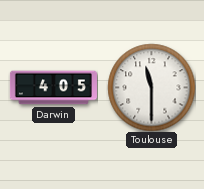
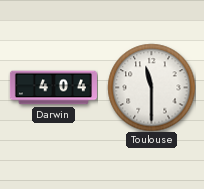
Darwin: 4:05 -> 4:04 (53, 88)
